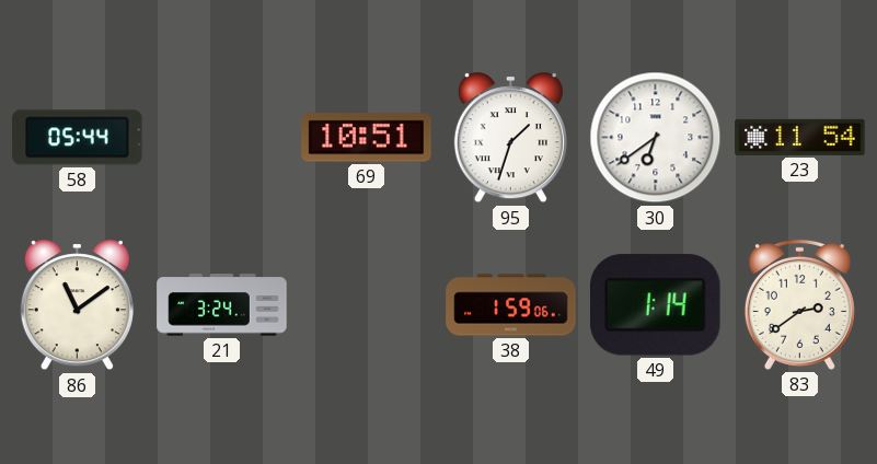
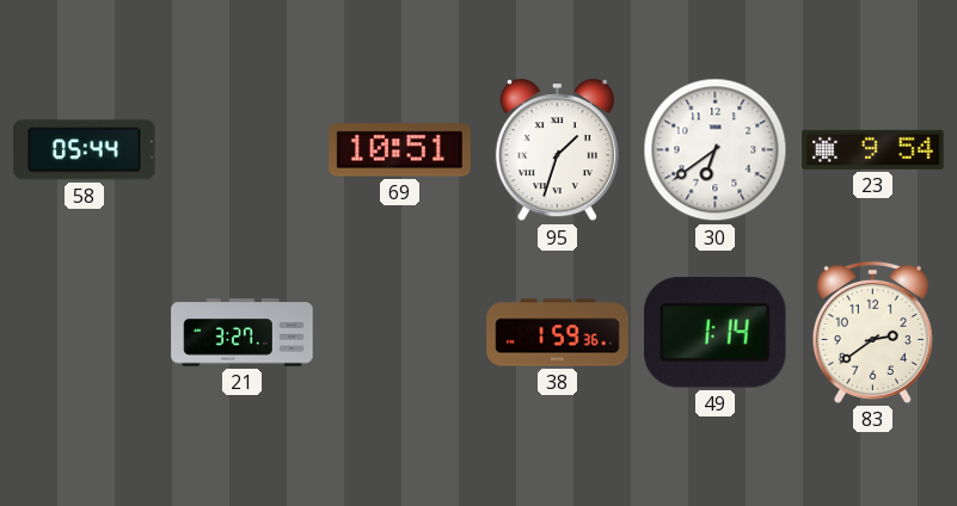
23: 11:54 -> 9:54 (873, 149)
86: 11:09 -> none (77, 305)
21: 3:24 -> 3:27 (243, 333)
38: 1:59:06 -> 1:59:36 (558, 333)
